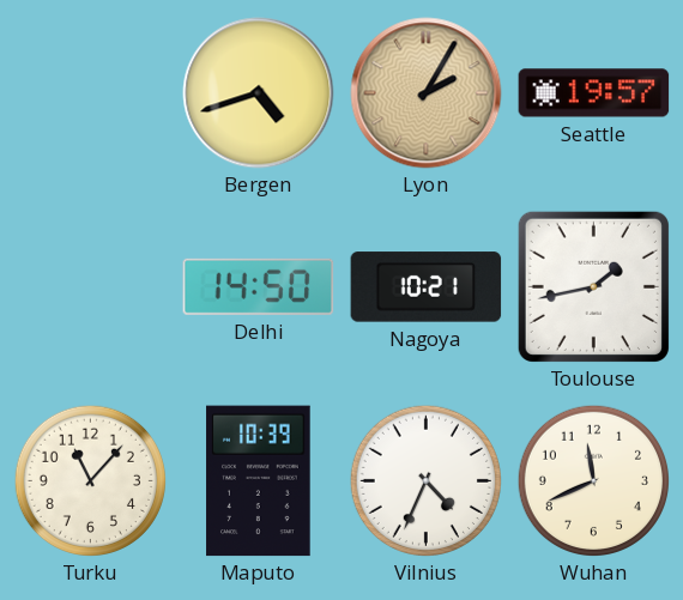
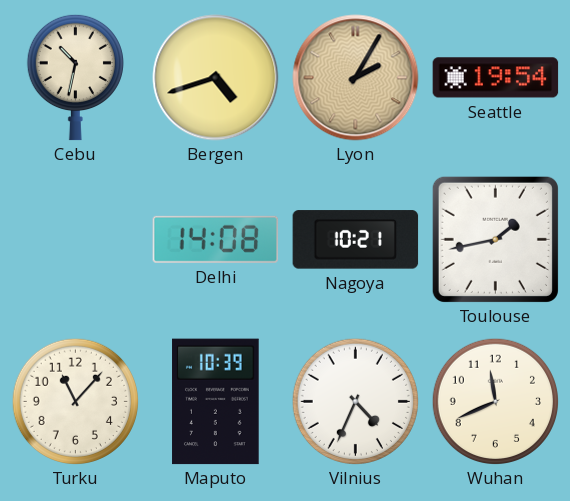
Cebu: none -> 10:32 (75, 77)
Seattle: 19:57 -> 19:54 (496, 78)
Delhi: 14:50 -> 14:08 (216, 239)
